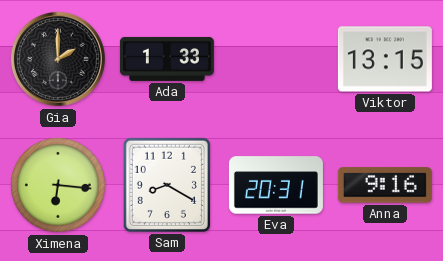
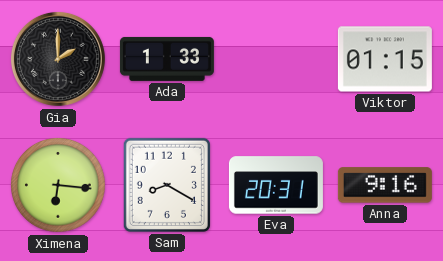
Viktor: 13:15 -> 01:15 (385, 59)
